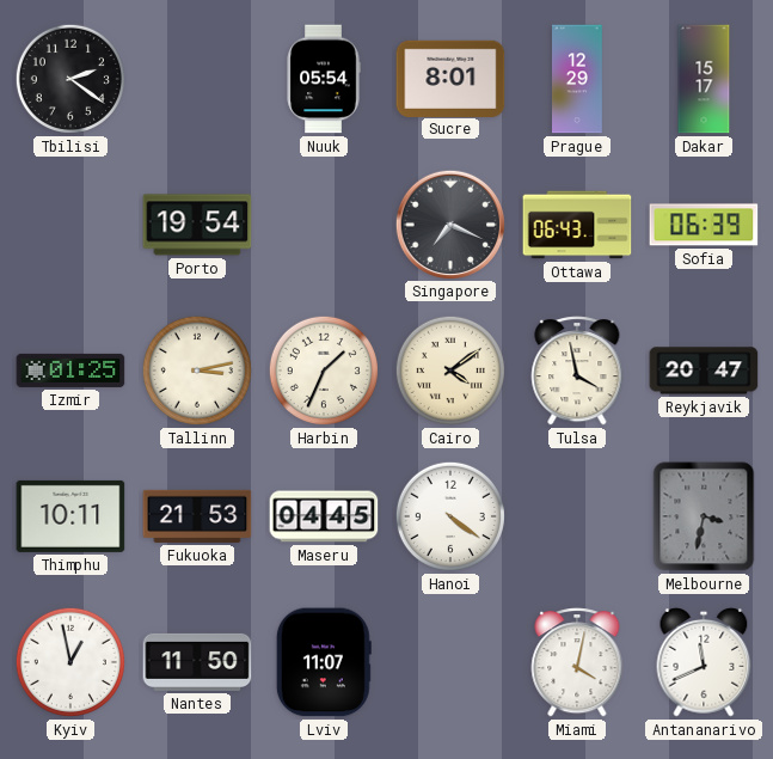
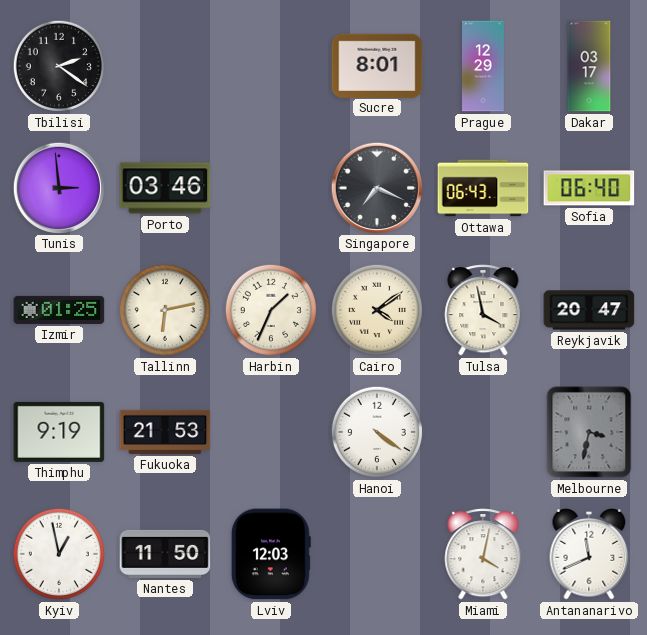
Nuuk: 05:54 -> none (324, 79)
Dakar: 15:17 -> 03:17 (589, 66)
Tunis: none -> 2:59 (58, 187)
Porto: 19:54 -> 03:46 (165, 188)
Sofia: 06:39 -> 06:40 (589, 188)
Tallinn: 3:13 -> 6:13 (165, 310)
Thimphu: 10:11 -> 9:19 (59, 432)
Maseru: 04:45 -> none (324, 516)
Lviv: 11:07 -> 12:03 (271, 554)
